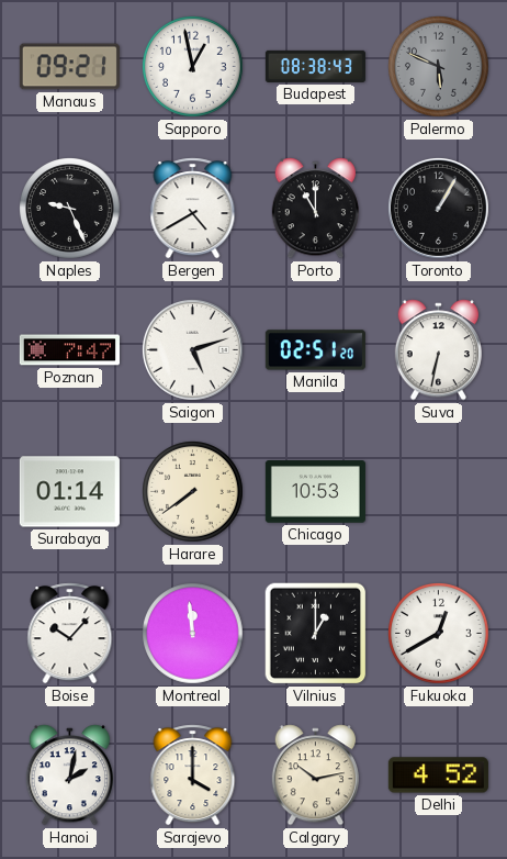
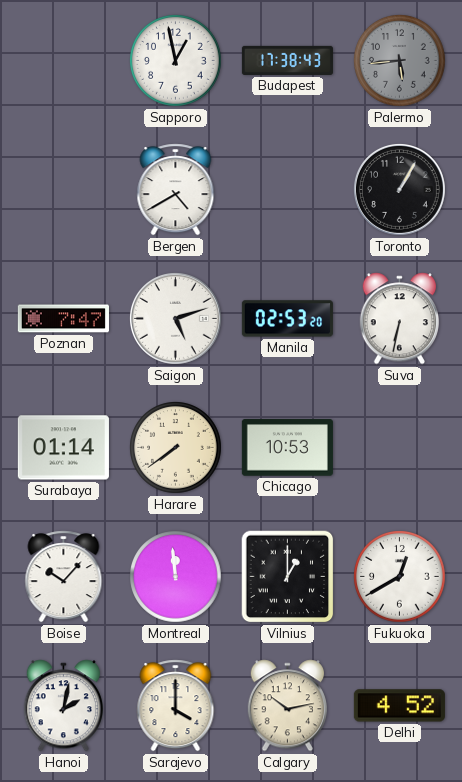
Manaus: 09:21 -> none (69, 67)
Budapest: 08:38 -> 17:38 (287, 60)
Palermo: 5:49 -> 5:44 (400, 61)
Naples: 9:26 -> none (70, 209)
Porto: 11:00 -> none (315, 209)
Manila: 02:51 -> 02:53 (287, 319)
